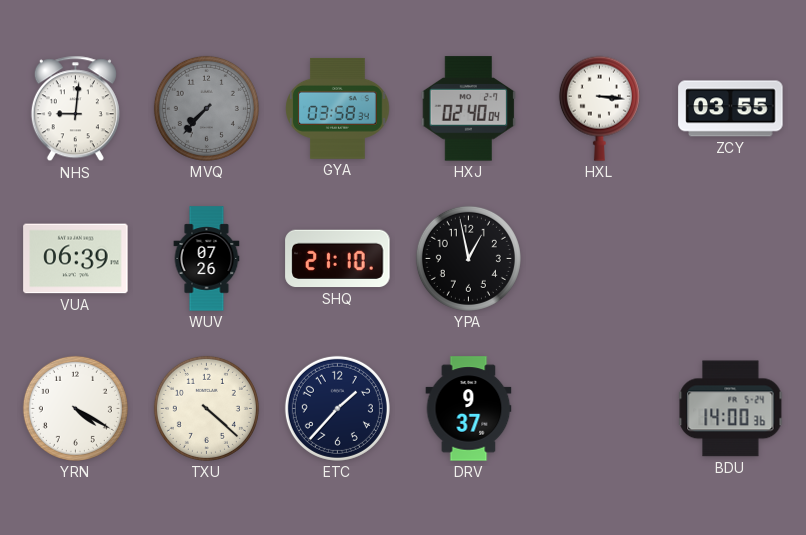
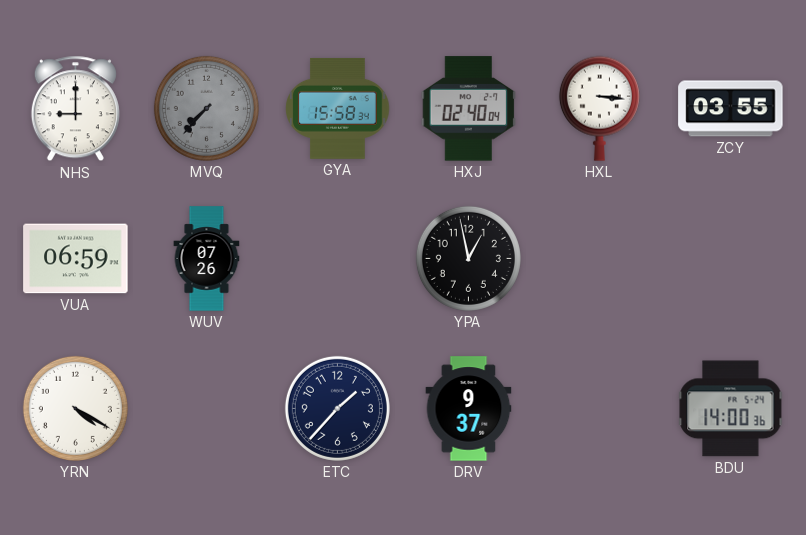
NHS: 9:01 -> 9:00 (75, 109)
GYA: 03:58 -> 15:58 (338, 108)
VUA: 06:39 -> 06:59 (76, 259)
SHQ: 21:10 -> none (338, 259)
TXU: 4:22 -> none (206, 408)
